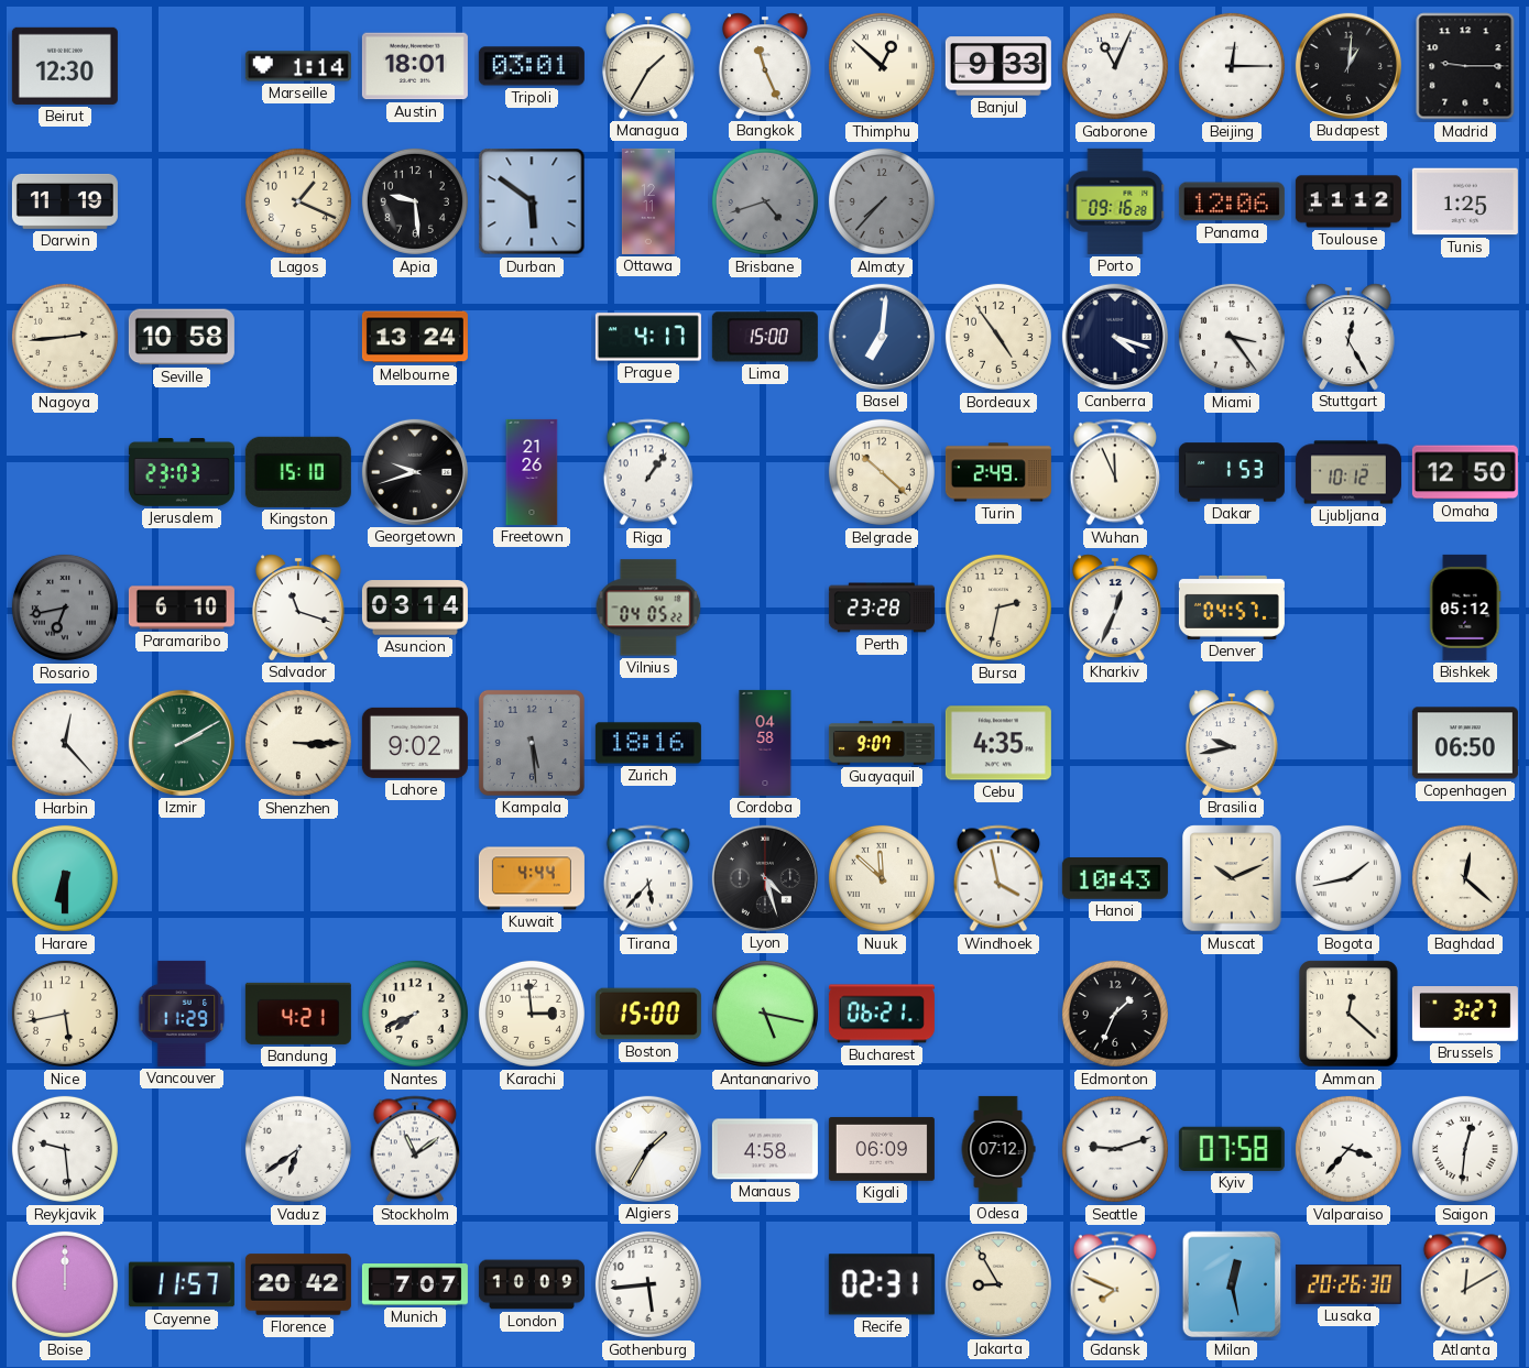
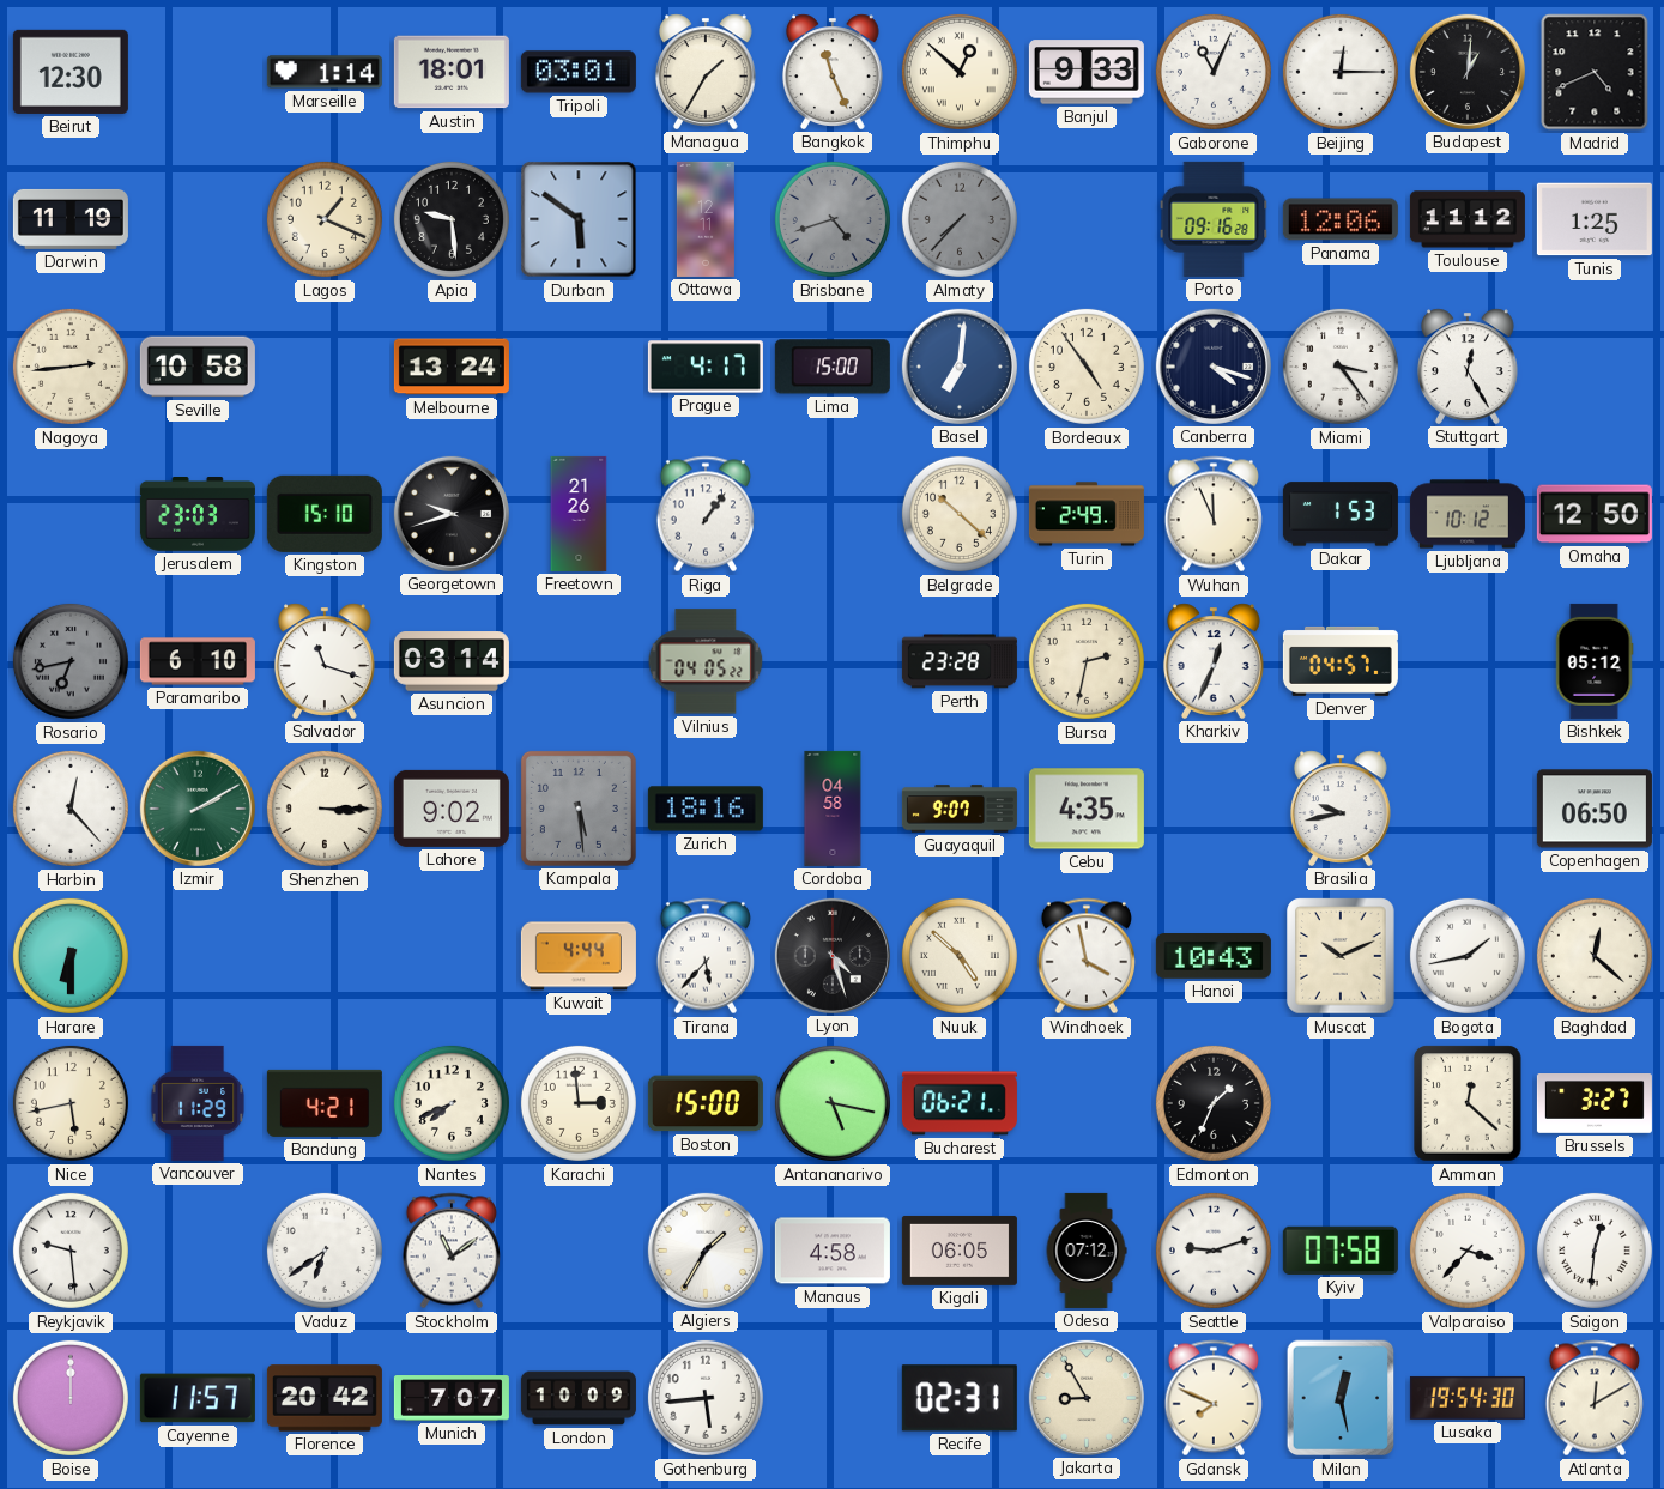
Madrid: 9:15 -> 4:41 (1595, 72)
Nuuk: 11:52 -> 4:52 (960, 956)
Kigali: 06:09 -> 06:05 (960, 1251)
Lusaka: 20:26 -> 19:54 (1468, 1398)
